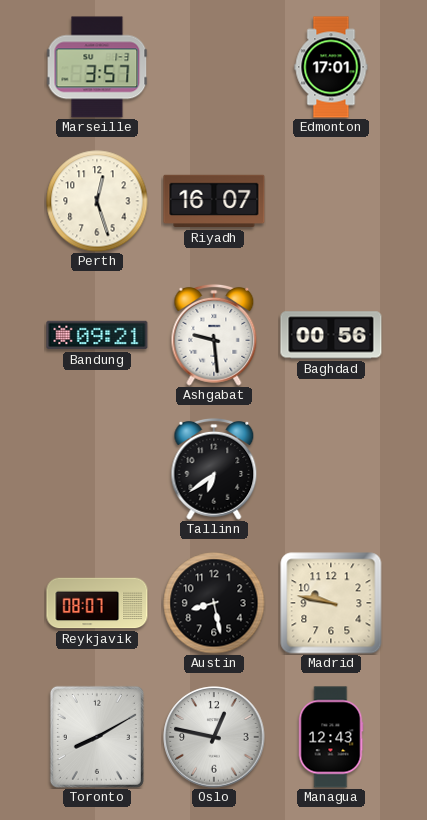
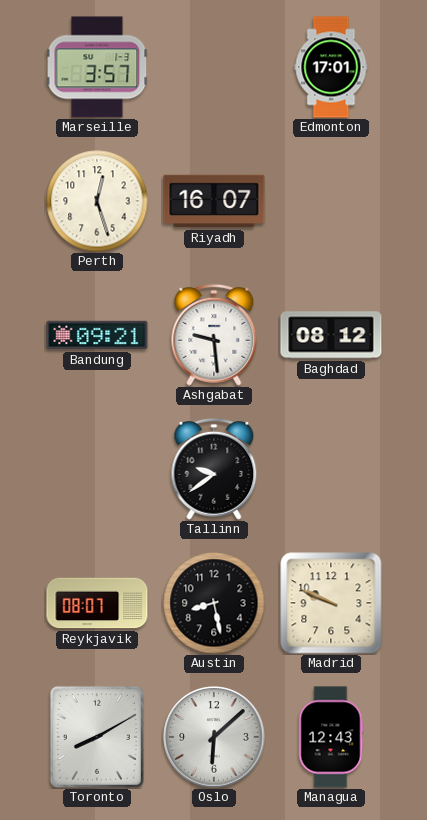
Baghdad: 00:56 -> 08:12 (331, 335)
Tallinn: 6:39 -> 9:39 (214, 469)
Madrid: 9:47 -> 9:49 (331, 603)
Oslo: 12:47 -> 6:08 (214, 737)
